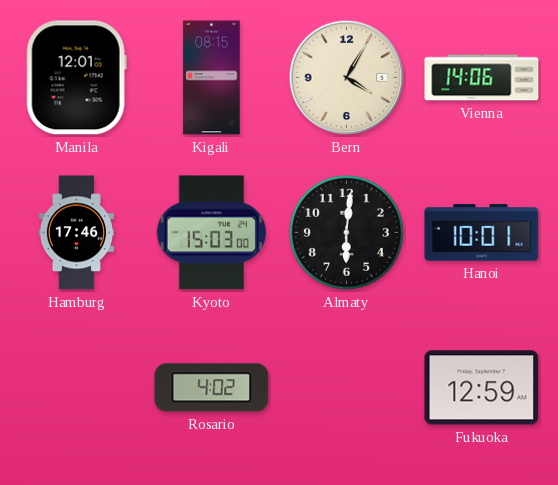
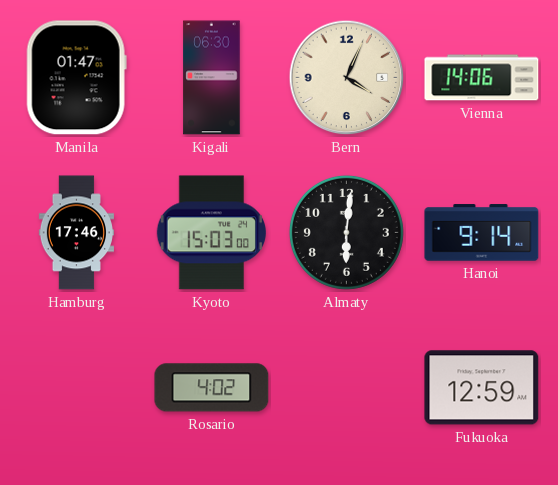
Manila: 12:01 -> 01:47 (76, 78)
Kigali: 08:15 -> 06:30 (212, 78)
Bern: 4:05 -> 4:04 (347, 78)
Hanoi: 10:01 -> 9:14 (482, 233)
